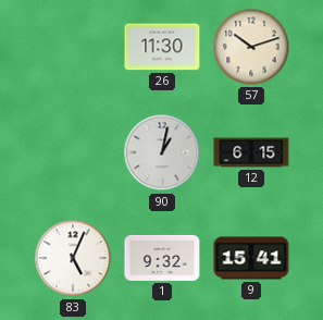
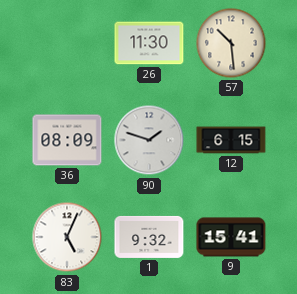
57: 10:12 -> 10:29 (231, 43)
36: none -> 08:09 (67, 140)
90: 1:02 -> 1:48 (149, 140)
